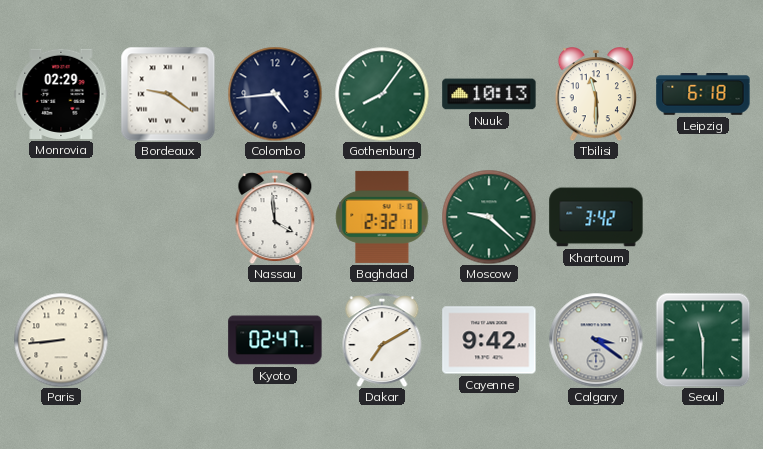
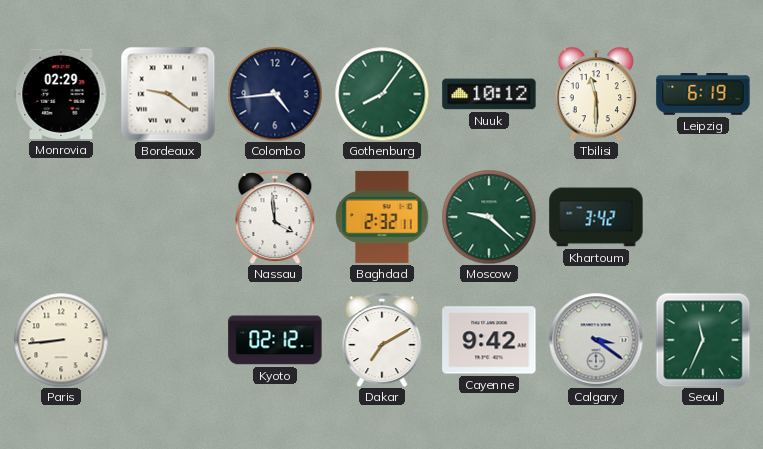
Nuuk: 10:13 -> 10:12 (489, 94)
Leipzig: 6:18 -> 6:19 (703, 95)
Kyoto: 02:47 -> 02:12 (275, 340)
Seoul: 11:30 -> 11:34 (703, 340)
